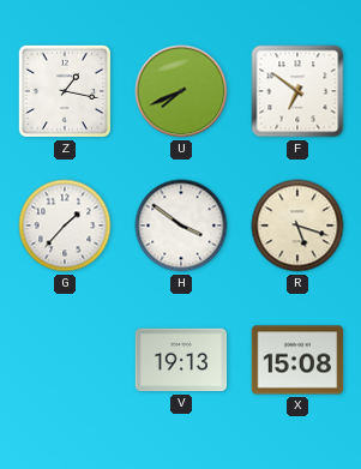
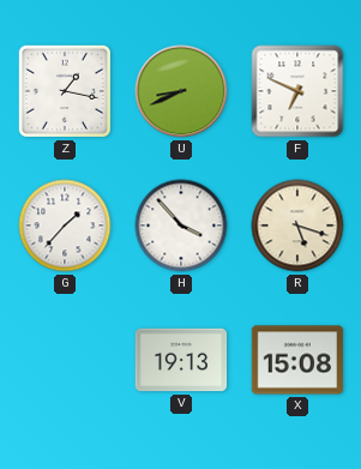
U: 7:41 -> 8:41 (181, 91)
F: 6:51 -> 6:49 (297, 91)
H: 3:51 -> 3:53 (181, 226)
